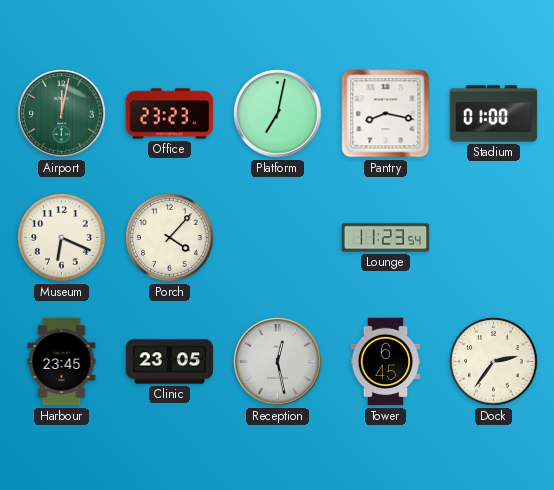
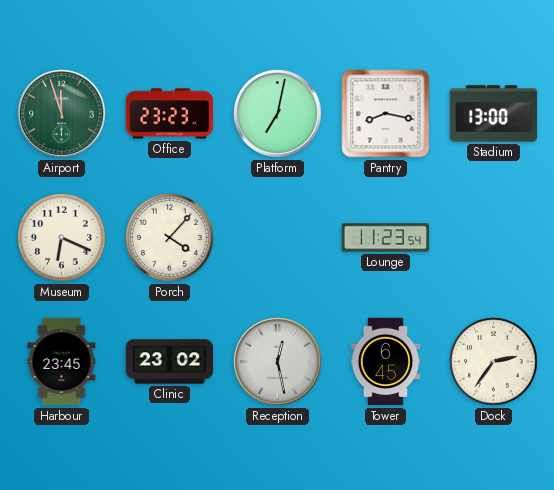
Airport: 12:02 -> 11:57 (62, 114)
Stadium: 01:00 -> 13:00 (494, 114)
Clinic: 23:05 -> 23:02 (170, 362)
